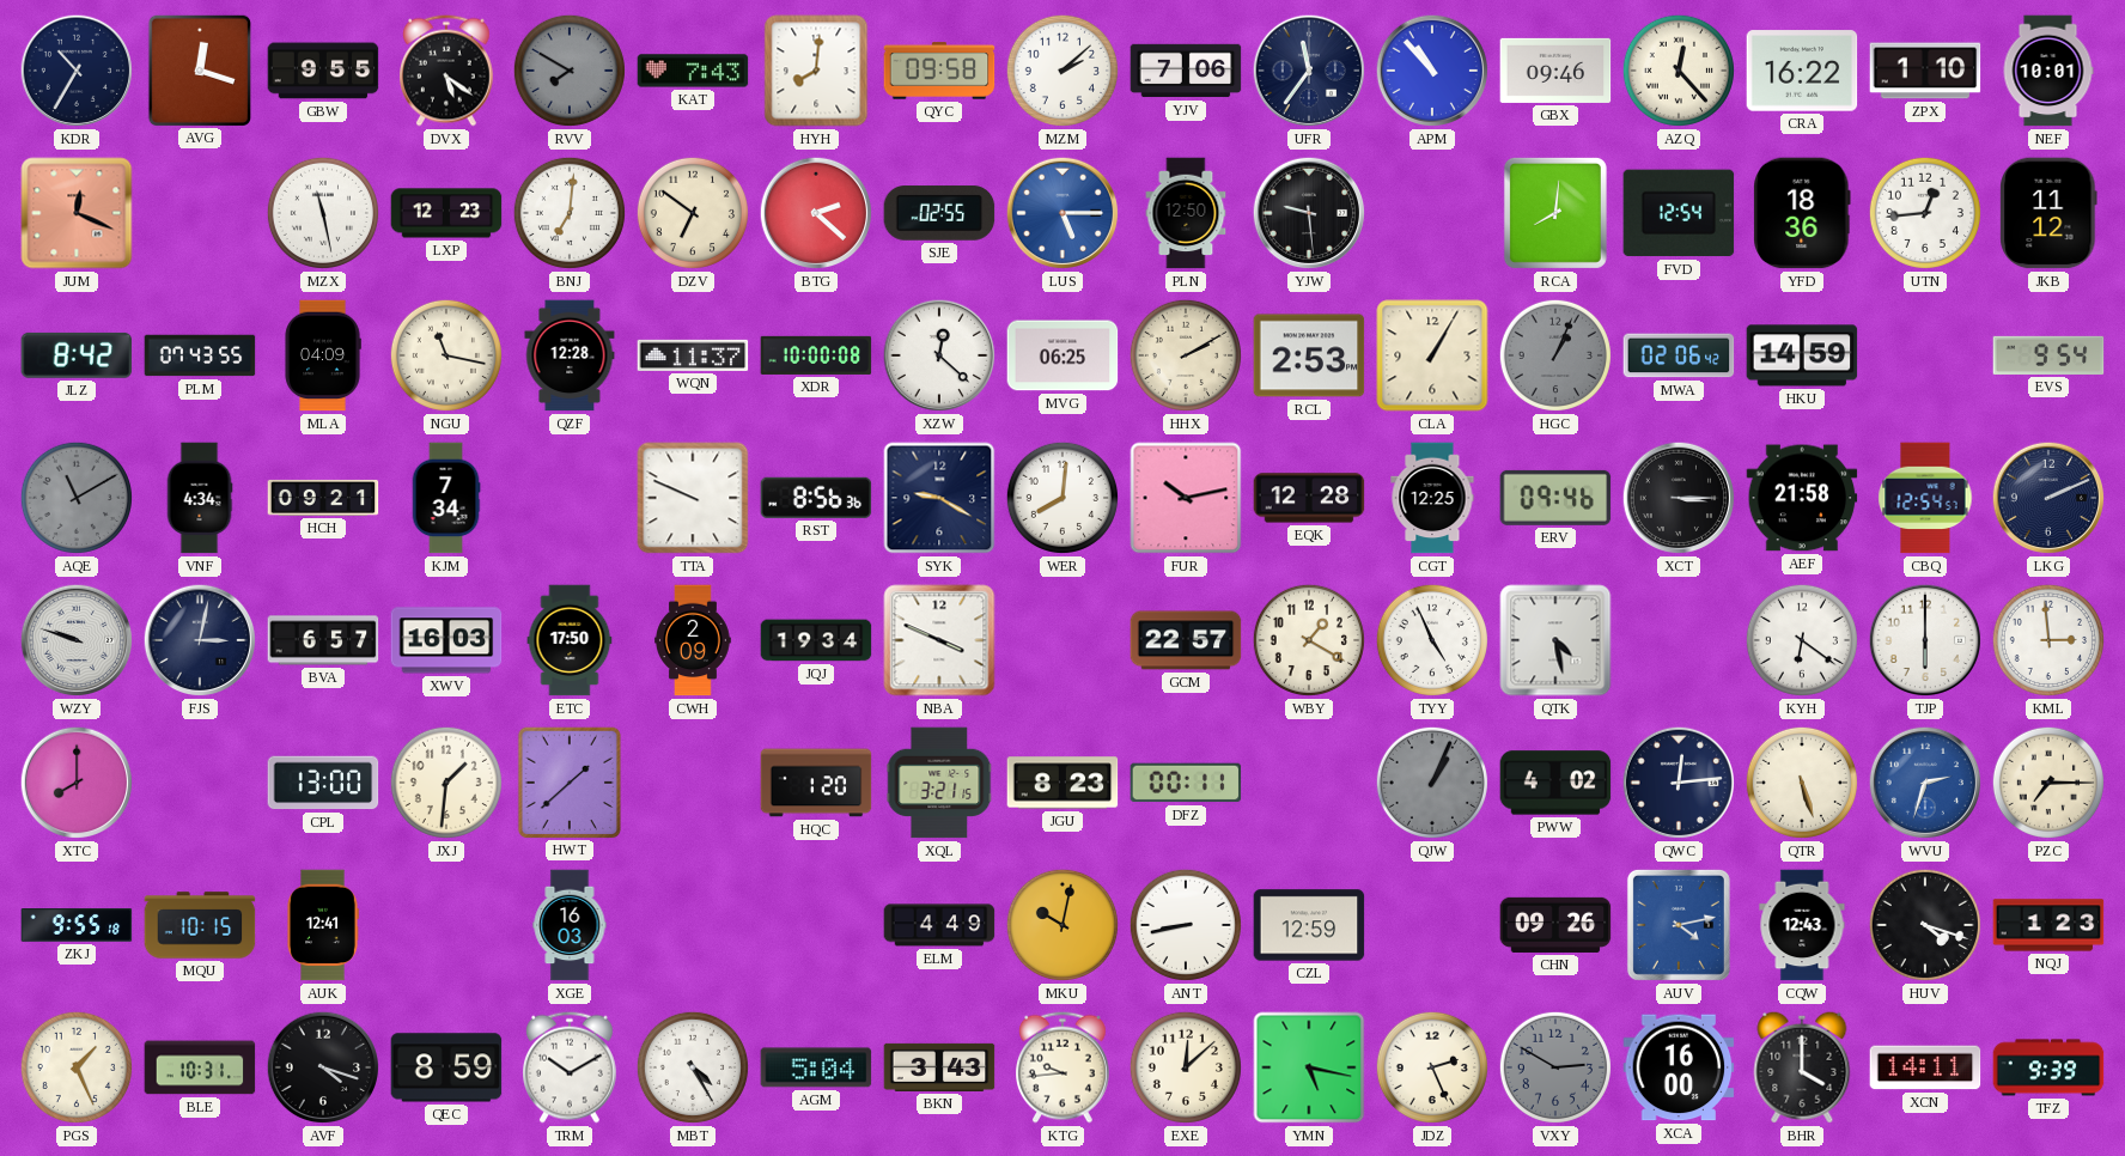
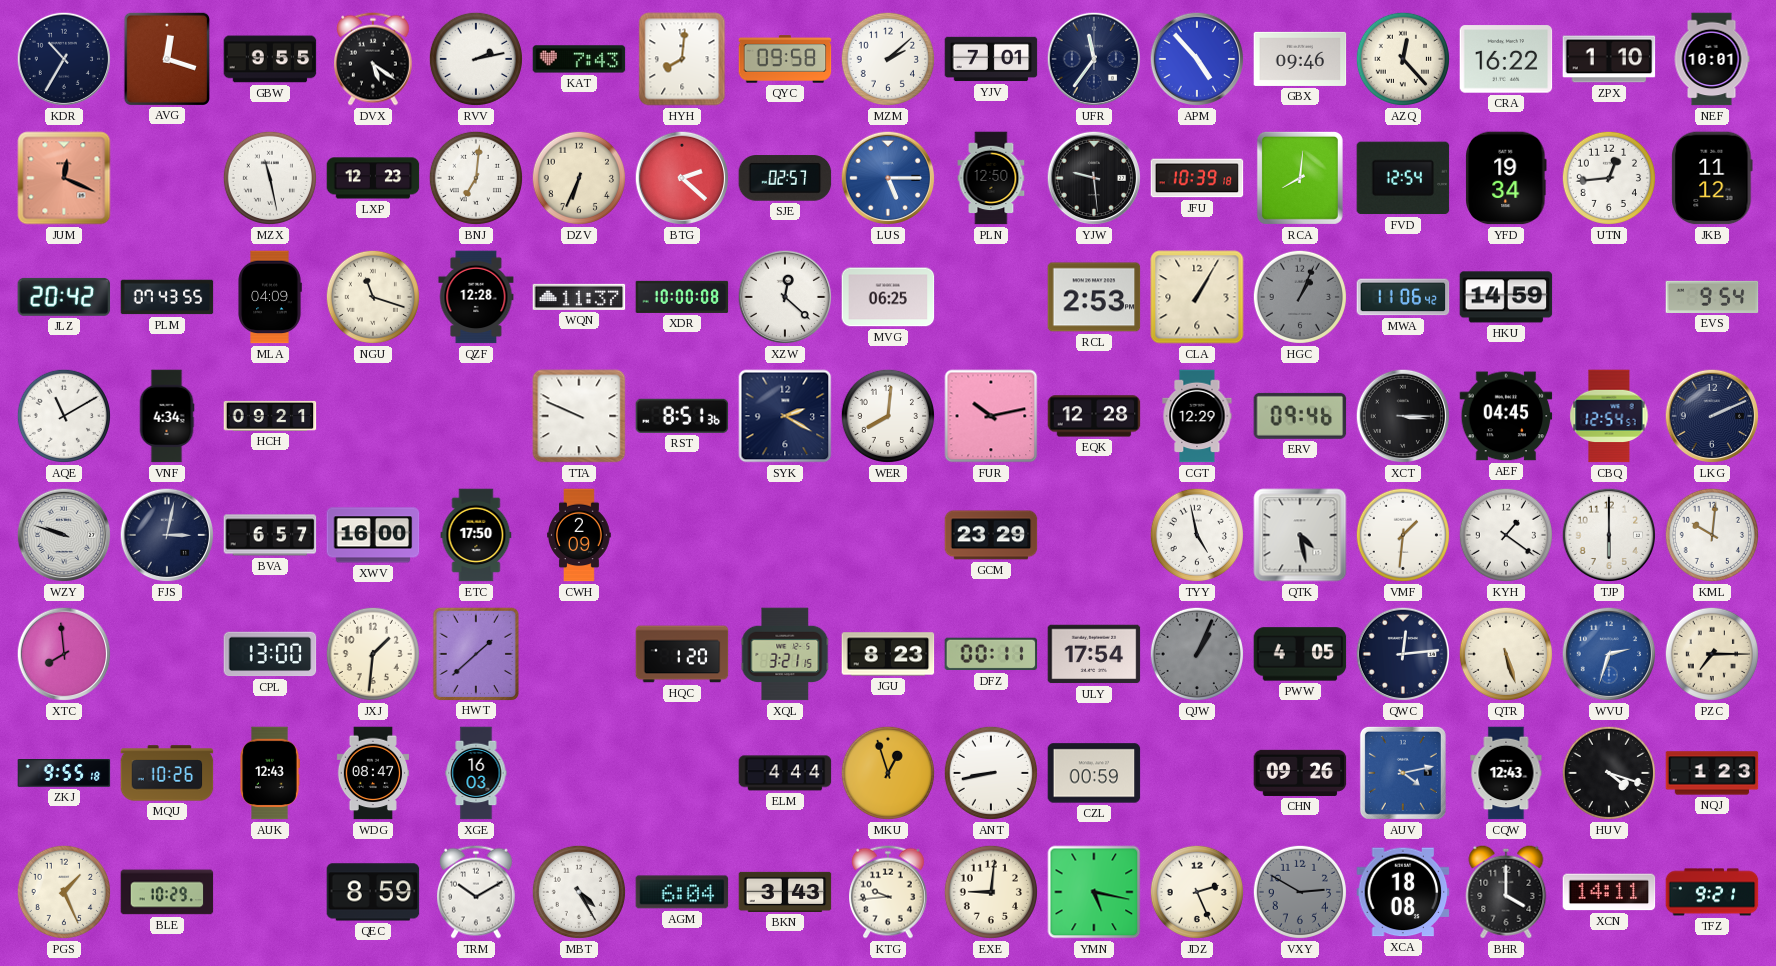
RVV: 7:50 -> 2:13 (476, 59)
RVV dial: grey -> white (476, 59)
YJV: 7:06 -> 7:01 (991, 59)
APM: 10:53 -> 4:53 (1197, 59)
DZV: 6:51 -> 6:34 (579, 178)
SJE: 02:55 -> 02:57 (785, 178)
JFU: none -> 10:39 (1197, 178)
YFD: 18:36 -> 19:34 (1506, 178)
JLZ: 8:42 -> 20:42 (64, 297)
NGU: 11:17 -> 11:18 (373, 297)
HHX: 2:10 -> none (1186, 355)
MWA: 02:06 -> 11:06 (1403, 297)
AQE dial: grey -> white (64, 416)
KJM: 7:34 -> none (446, 498)
RST: 8:56 -> 8:51 (682, 416)
SYK: 9:20 -> 2:20 (785, 416)
CGT: 12:25 -> 12:29 (1197, 416)
AEF: 21:58 -> 04:45 (1506, 416)
XWV: 16:03 -> 16:00 (373, 535)
JQJ: 19:34 -> none (816, 640)
NBA: 3:49 -> none (939, 640)
GCM: 22:57 -> 23:29 (991, 535)
WBY: 1:20 -> none (1309, 640)
TYY: 4:56 -> 4:58 (1197, 535)
VMF: none -> 1:31 (1403, 535)
KYH: 6:21 -> 1:21 (1506, 535)
KML: 2:59 -> 10:01 (1712, 535)
XTC: 8:00 -> 7:59 (64, 654)
ULY: none -> 17:54 (1094, 654)
PWW: 4:02 -> 4:05 (1300, 654)
MQU: 10:15 -> 10:26 (167, 773)
AUK: 12:41 -> 12:43 (270, 773)
WDG: none -> 08:47 (372, 773)
ELM: 4:49 -> 4:44 (785, 773)
MKU: 10:02 -> 12:57 (888, 773)
CZL: 12:59 -> 00:59 (1094, 773)
BLE: 10:31 -> 10:29 (167, 892)
AVF: 4:18 -> none (323, 1067)
AGM: 5:04 -> 6:04 (682, 892)
EXE: 12:08 -> 9:01 (991, 892)
XCA: 16:00 -> 18:08 (1403, 892)
TFZ: 9:39 -> 9:21 (1712, 892)
